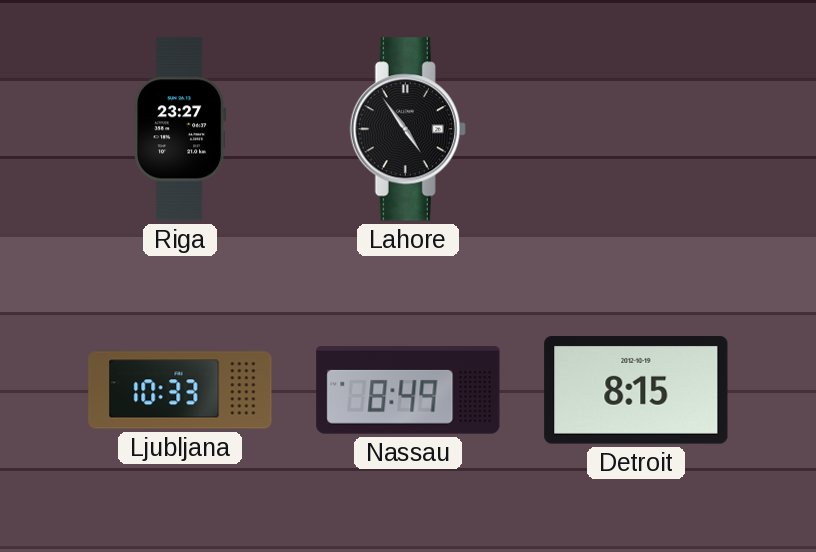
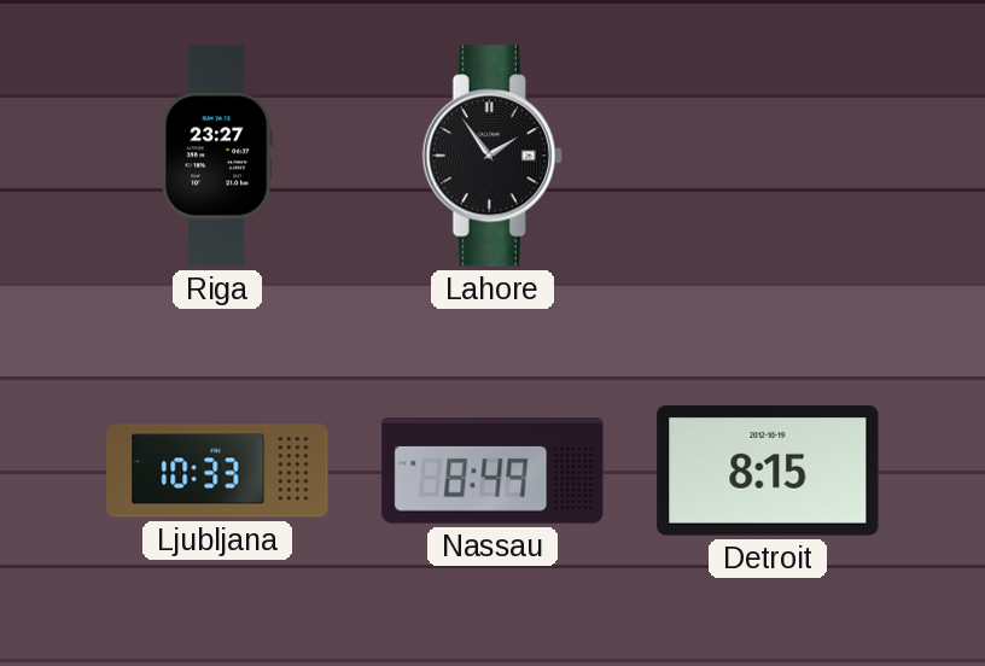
Lahore: 4:54 -> 1:54 (492, 156)
